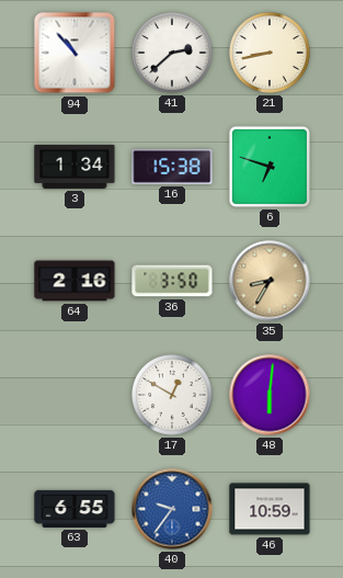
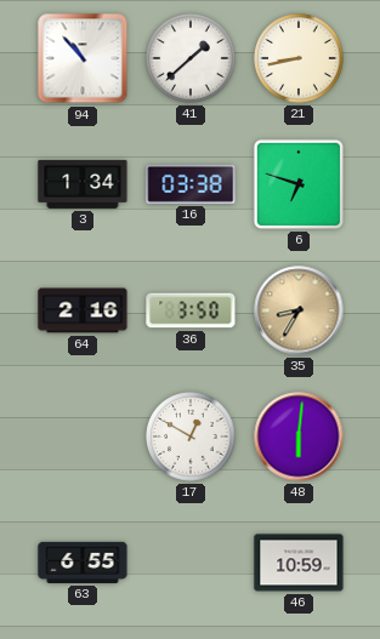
41: 2:38 -> 1:38 (191, 58)
16: 15:38 -> 03:38 (191, 184)
40: 9:36 -> none (172, 509)
